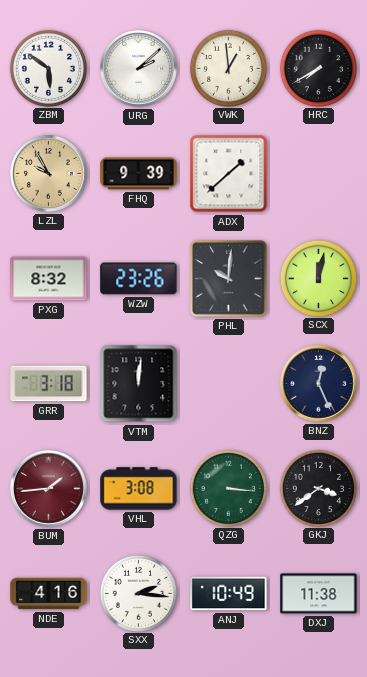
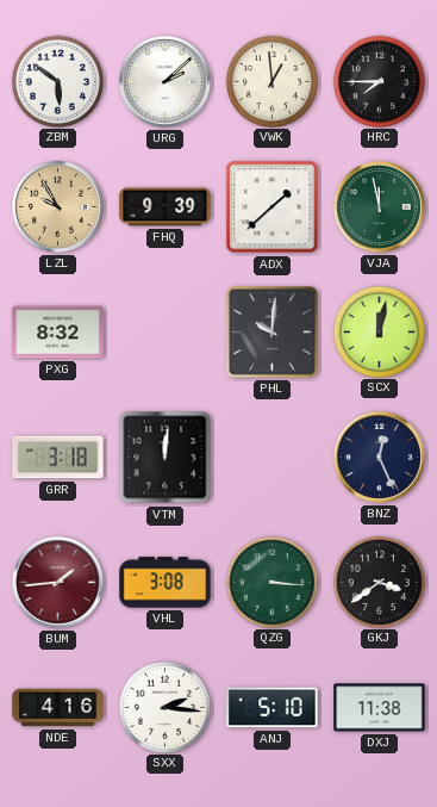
HRC: 7:40 -> 7:45 (379, 81)
VJA: none -> 11:58 (379, 206)
WZW: 23:26 -> none (139, 279)
ANJ: 10:49 -> 5:10 (273, 708)
